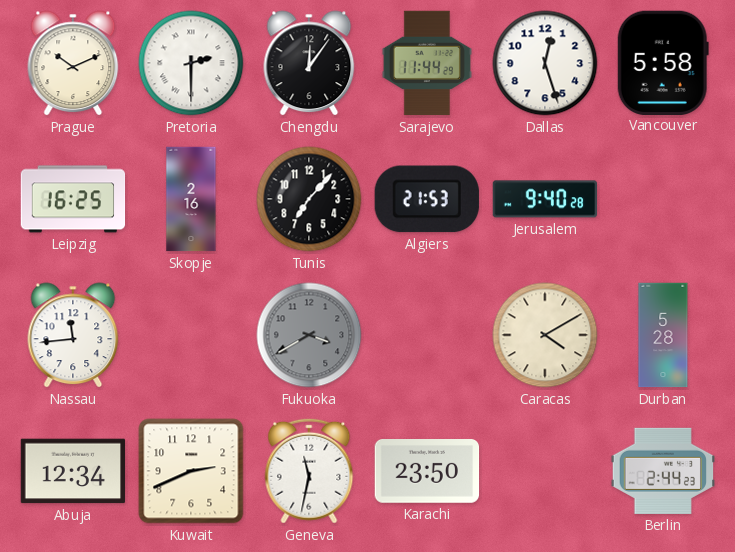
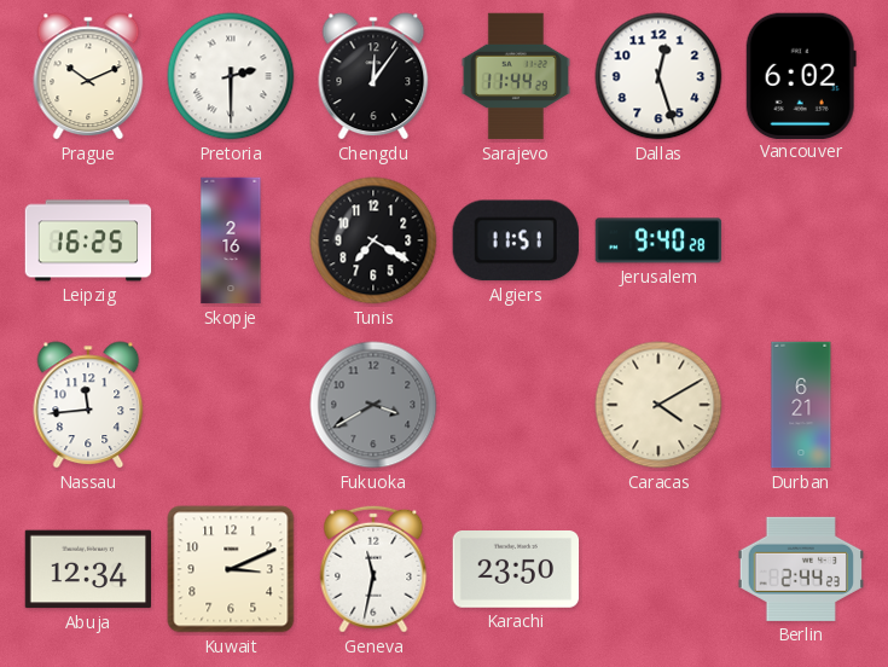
Vancouver: 5:58 -> 6:02 (801, 75)
Tunis: 7:07 -> 7:20 (373, 240)
Algiers: 21:53 -> 11:51 (516, 240)
Durban: 5:28 -> 6:21 (801, 405)
Kuwait: 2:41 -> 3:11 (231, 569)
